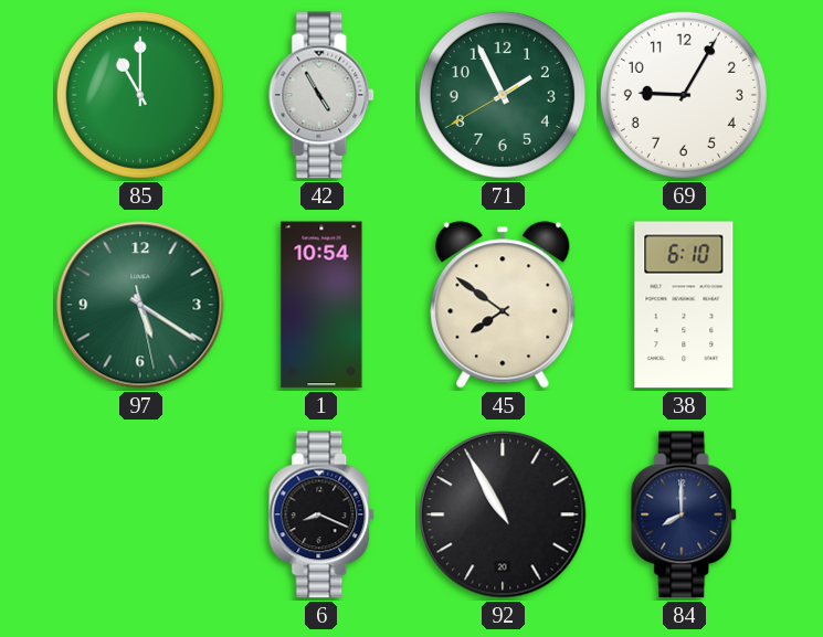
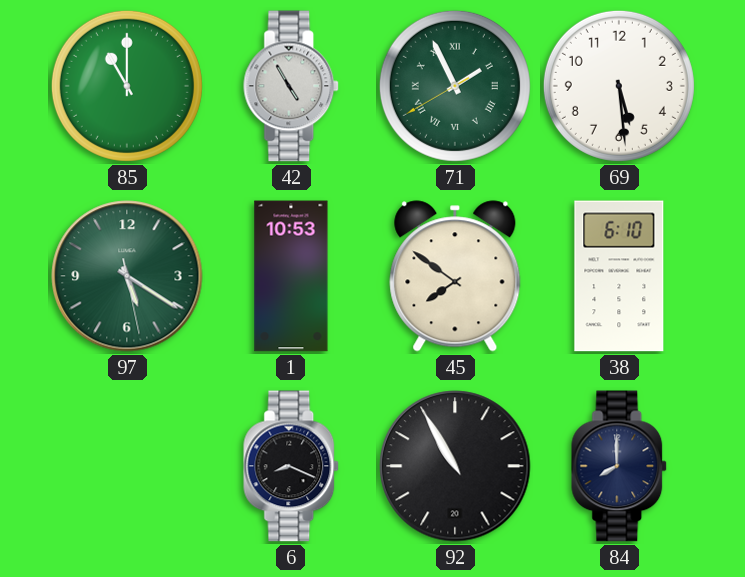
71 numerals: Arabic -> Roman (455, 86)
69: 9:05 -> 5:29 (619, 86)
1: 10:54 -> 10:53 (291, 276)
